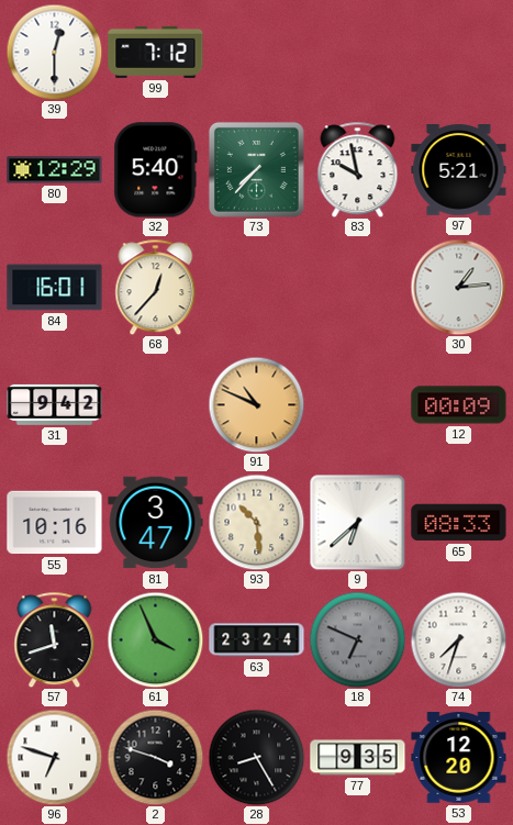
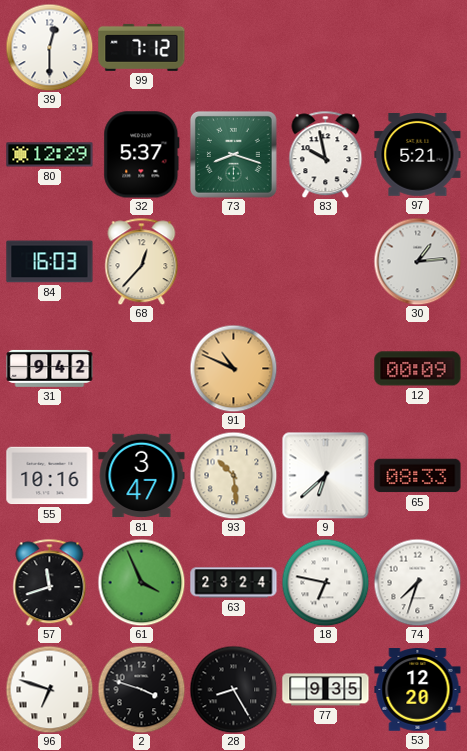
32: 5:40 -> 5:37 (142, 155)
73: 7:37 -> 8:18 (233, 154)
84: 16:01 -> 16:03 (50, 262)
18: 6:49 -> 6:47 (325, 582)
18 dial: grey -> white (325, 582)
